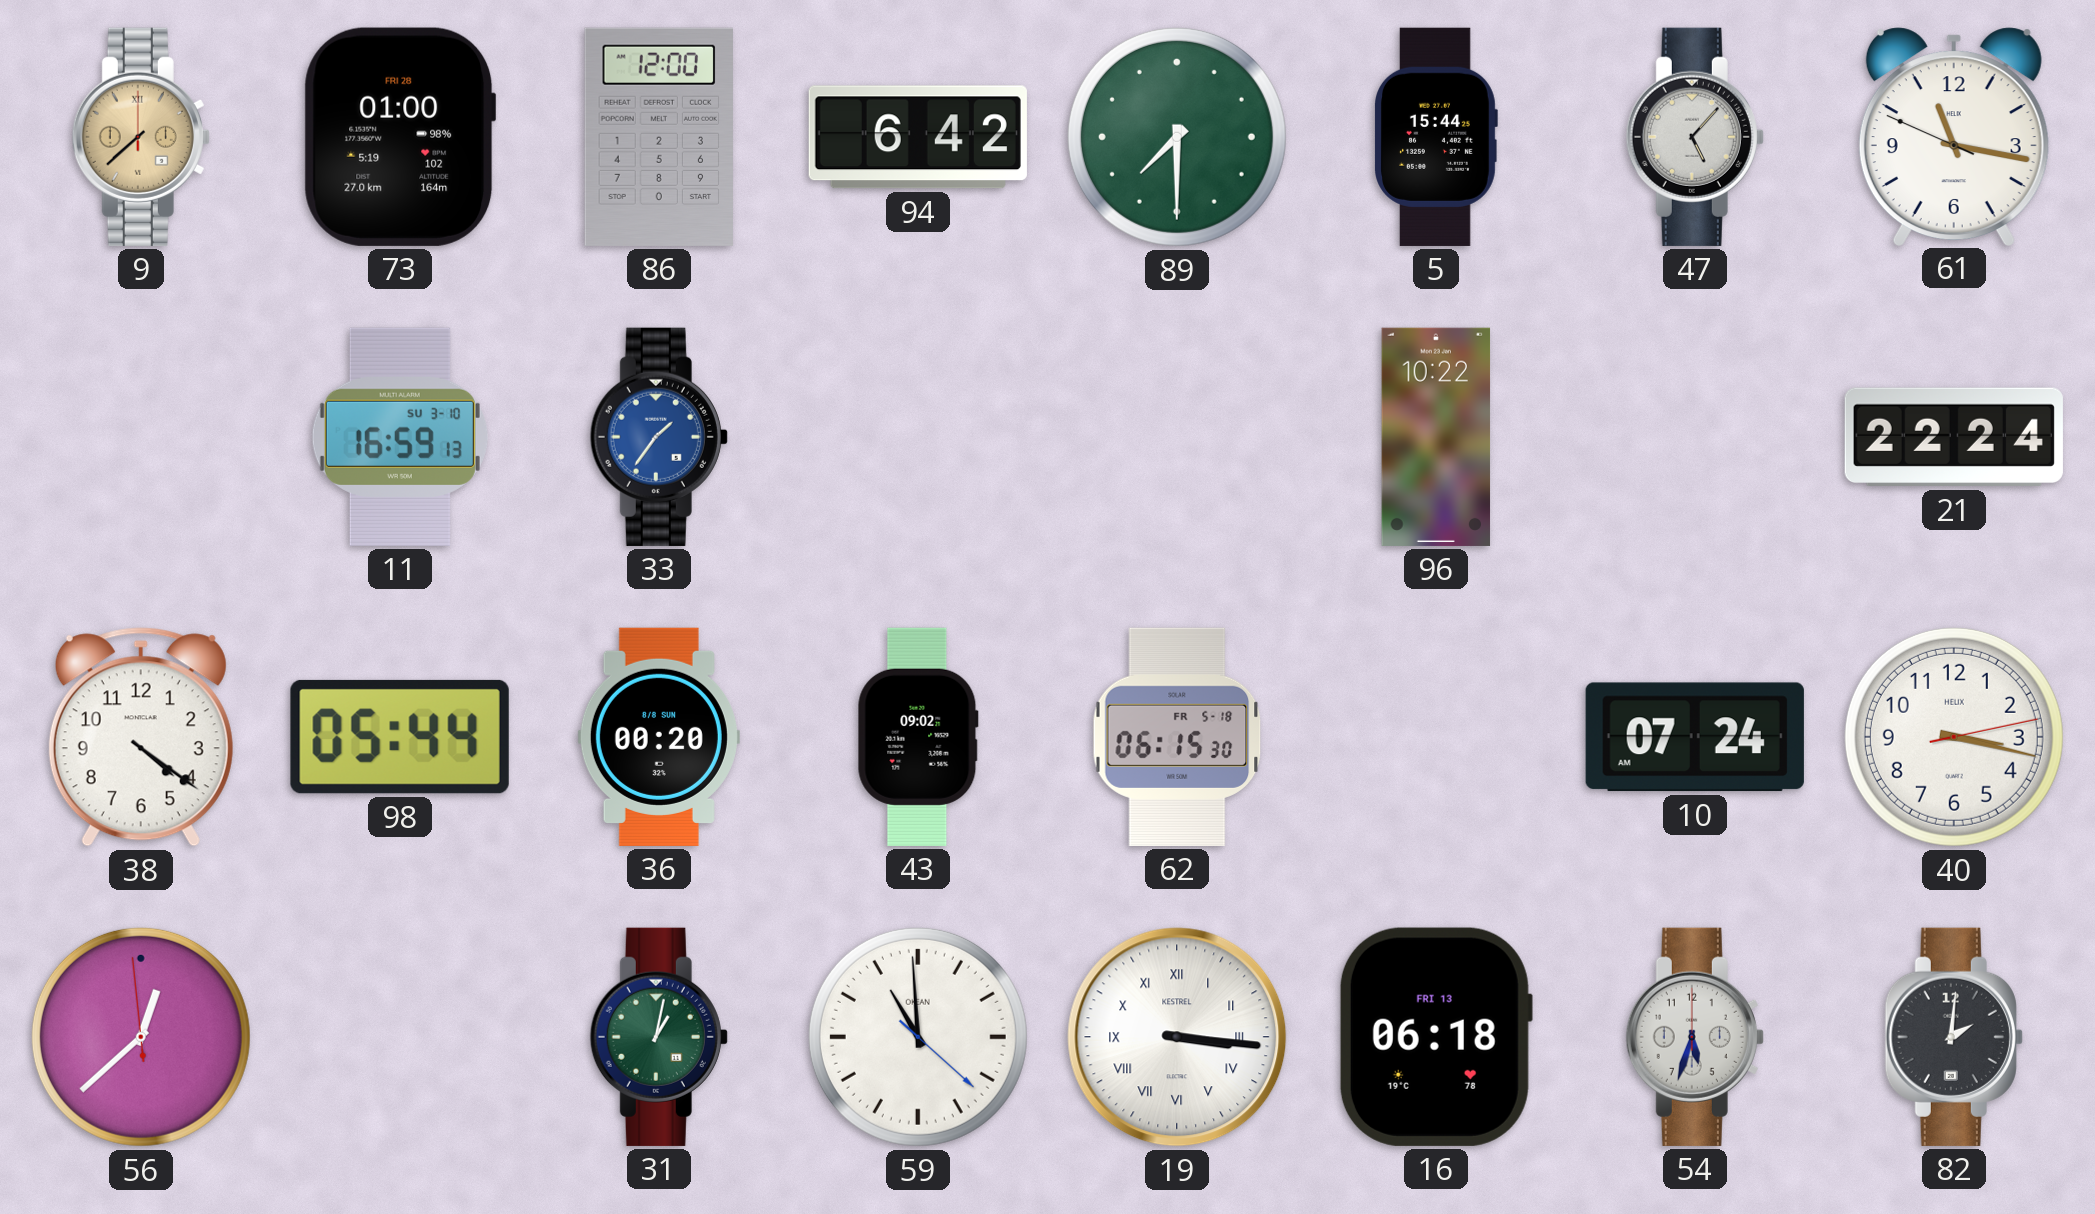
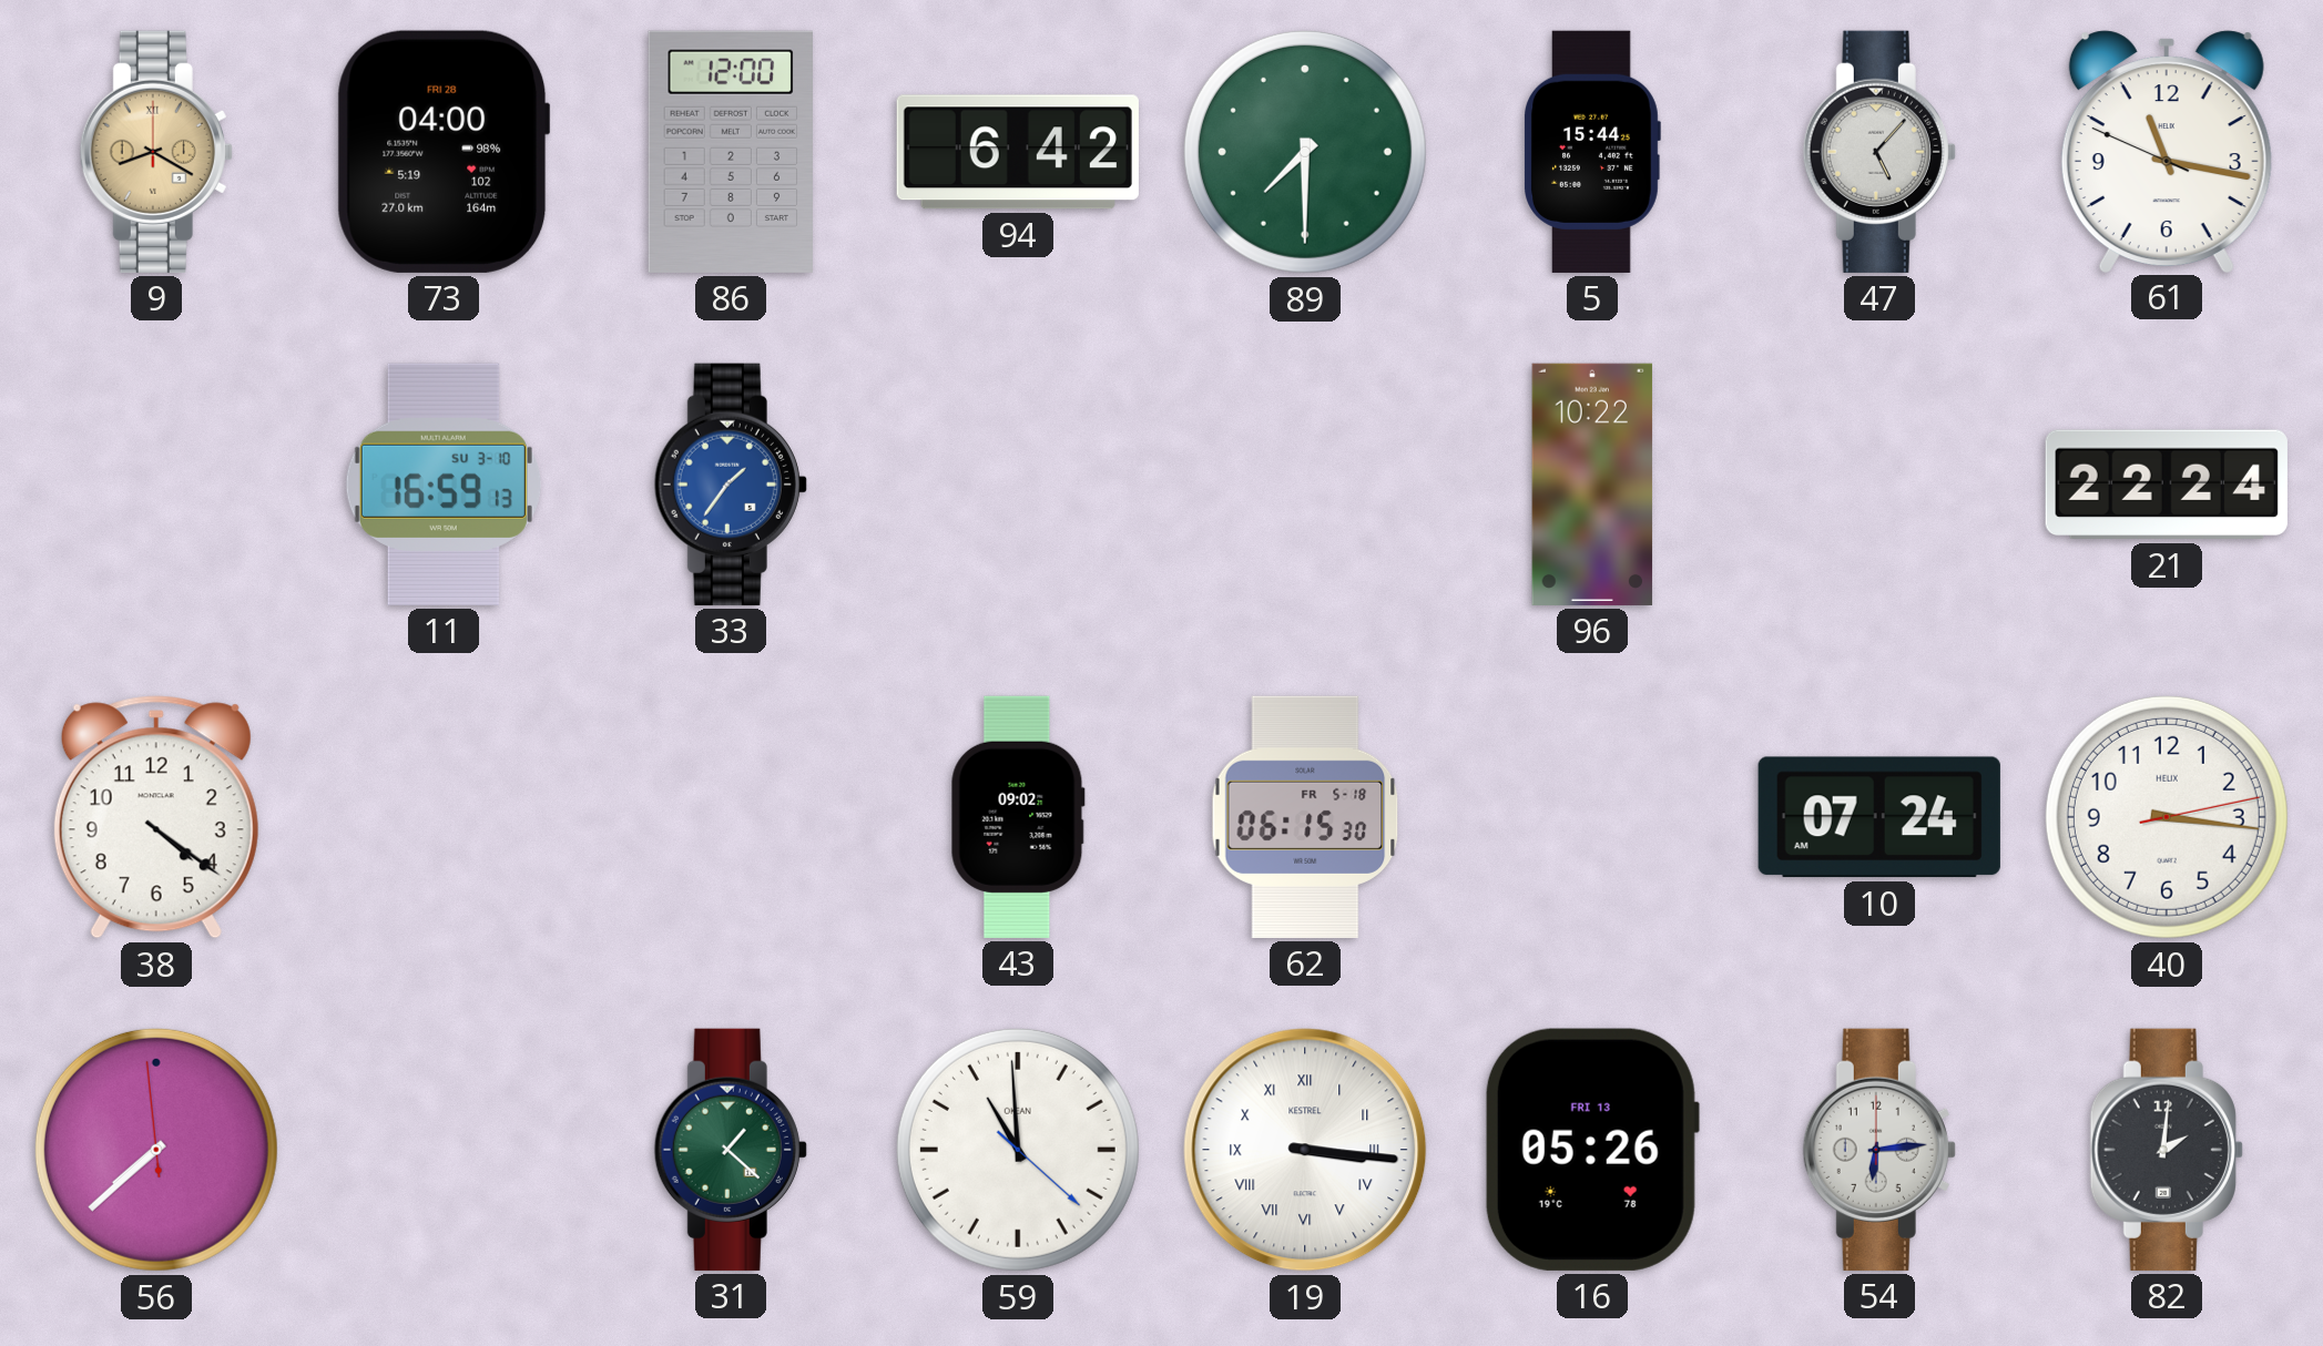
9: 7:38 -> 8:20 (156, 152)
73: 01:00 -> 04:00 (444, 152)
98: 05:44 -> none (400, 737)
36: 00:20 -> none (659, 737)
40: 3:17 -> 3:16 (2167, 817)
56: 12:37 -> 7:37 (156, 1150)
31: 1:02 -> 1:22 (731, 1150)
16: 06:18 -> 05:26 (1591, 1150)
54: 5:33 -> 6:14 (1879, 1150)
